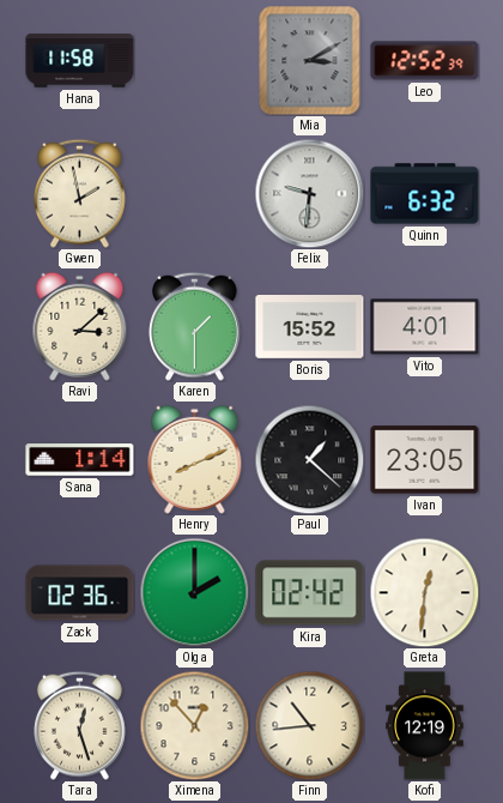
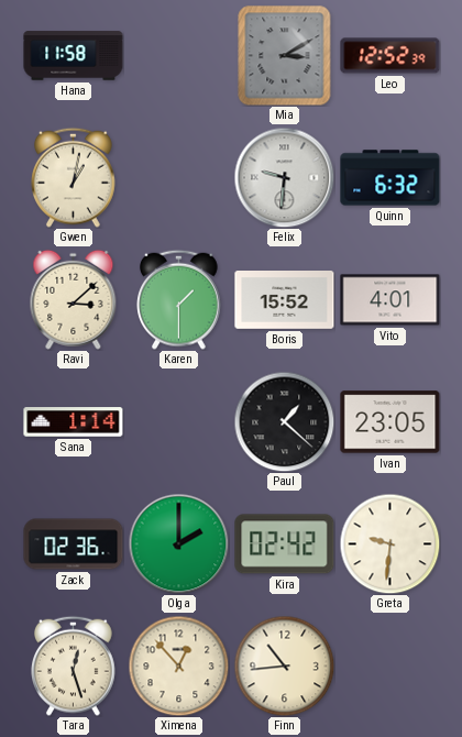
Gwen: 1:58 -> 1:02 (74, 177)
Henry: 8:11 -> none (195, 459)
Greta: 12:31 -> 9:31 (389, 543)
Kofi: 12:19 -> none (425, 726)
